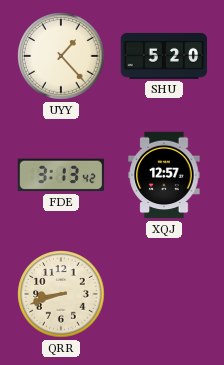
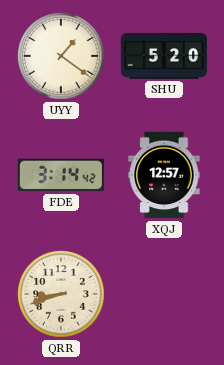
UYY: 1:23 -> 1:21 (61, 56)
FDE: 3:13 -> 3:14 (61, 175)
